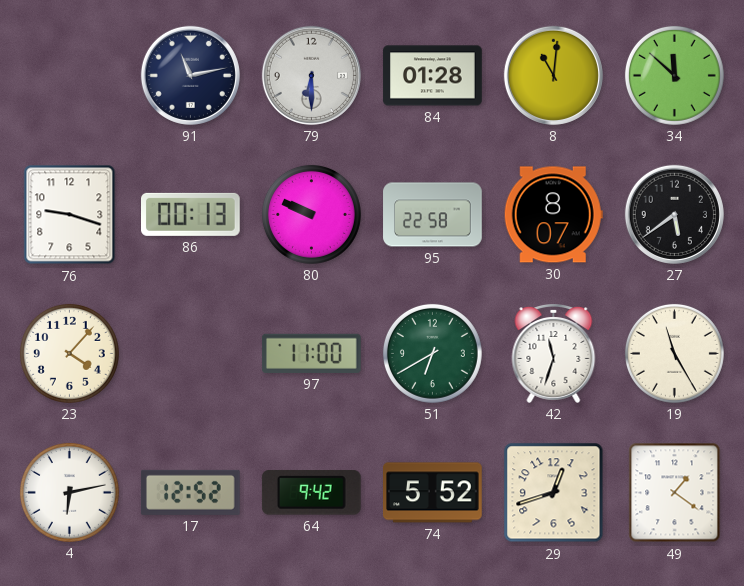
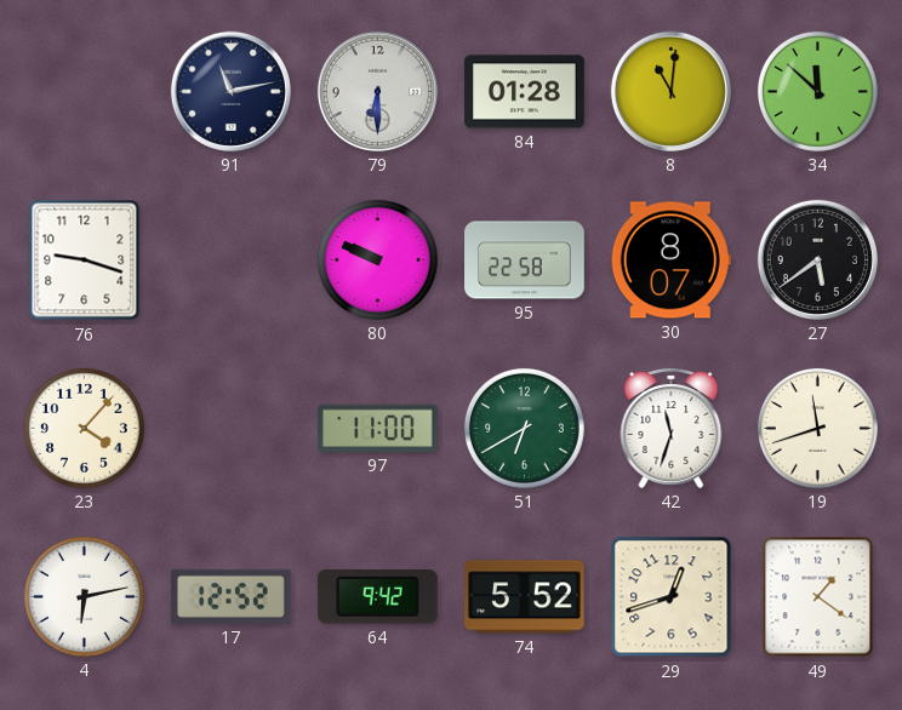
86: 00:13 -> none (191, 214)
19: 11:25 -> 11:42 (817, 428)
